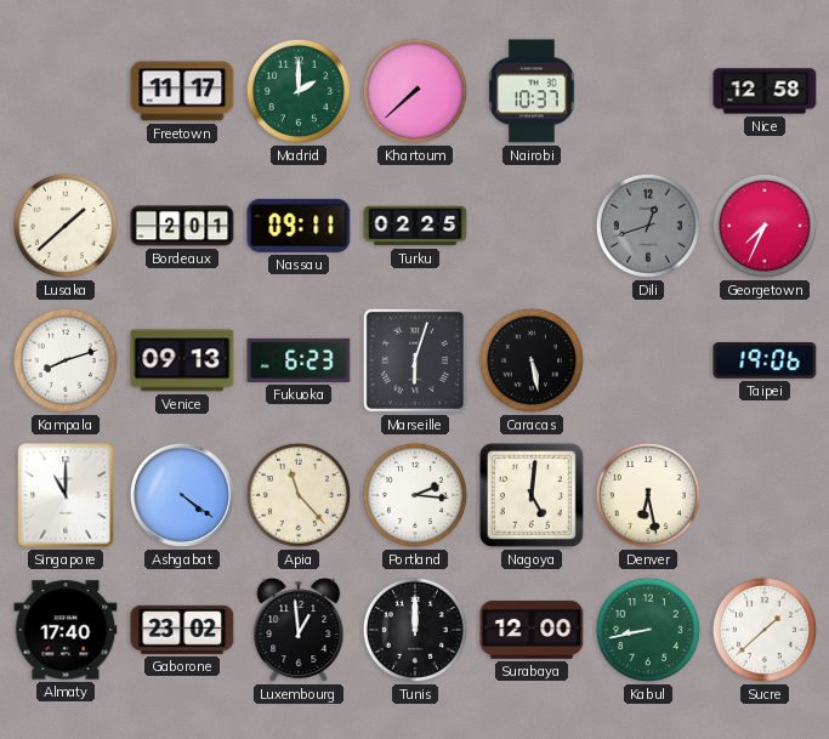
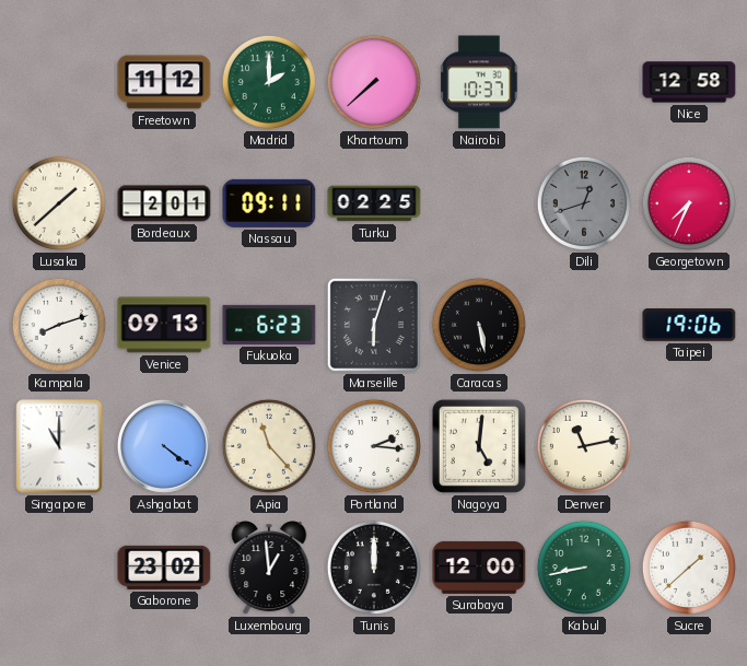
Freetown: 11:17 -> 11:12 (164, 82)
Denver: 6:28 -> 11:13 (584, 446)
Almaty: 17:40 -> none (66, 630)
